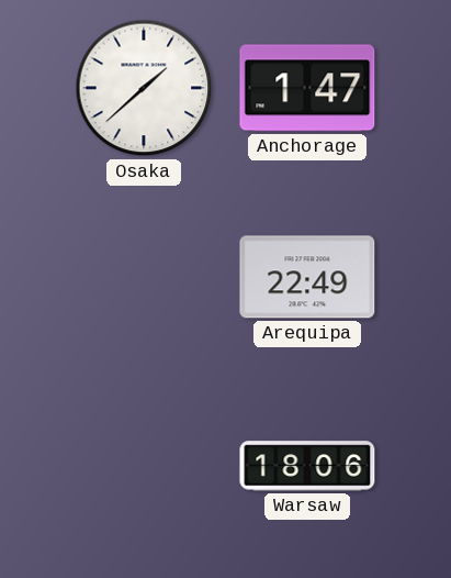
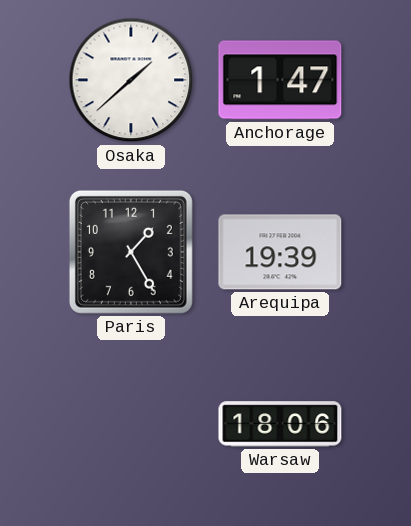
Paris: none -> 1:25 (131, 252)
Arequipa: 22:49 -> 19:39 (280, 252)
